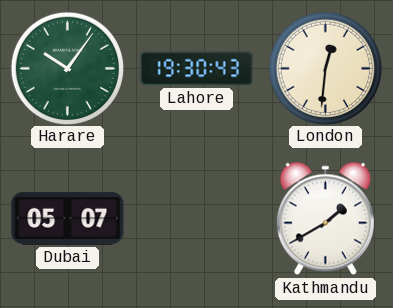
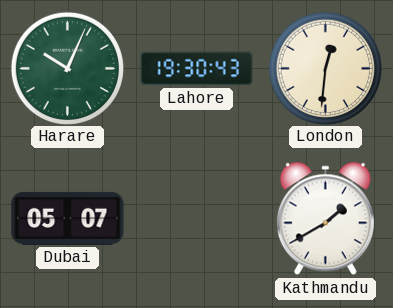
Harare: 10:06 -> 10:04 (67, 68)
